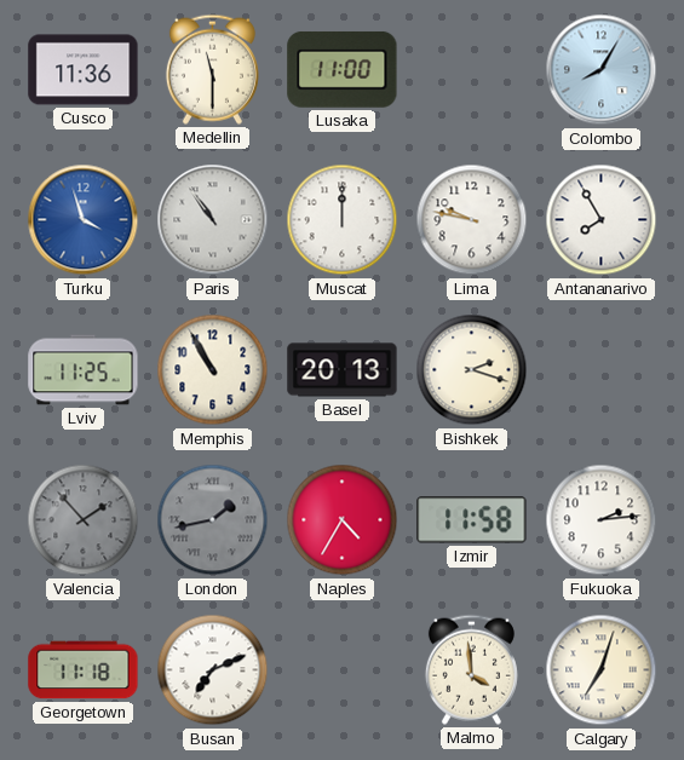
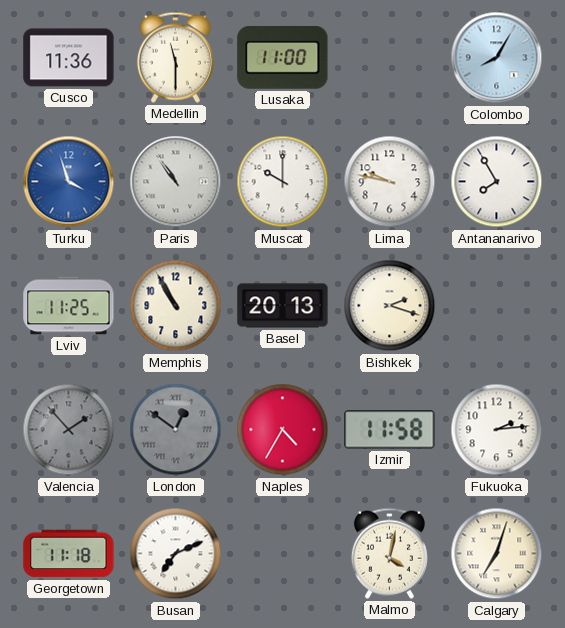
Muscat: 12:00 -> 10:00 (283, 182)
London: 1:43 -> 12:51 (176, 430)
Malmo: 3:59 -> 4:02 (389, 553)
